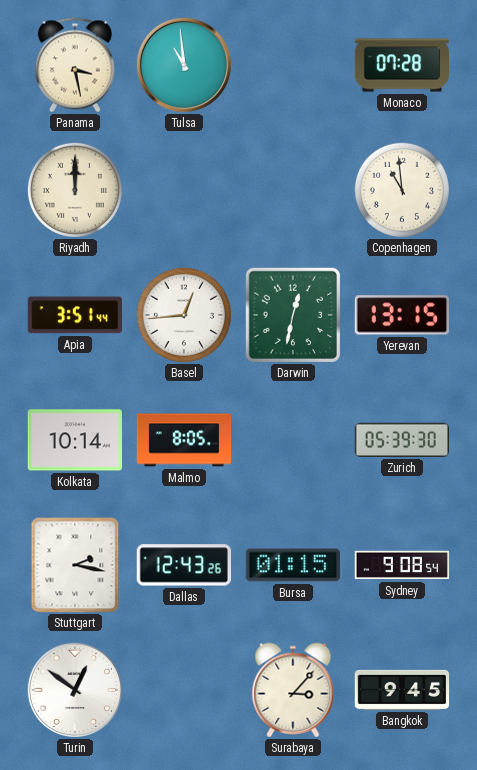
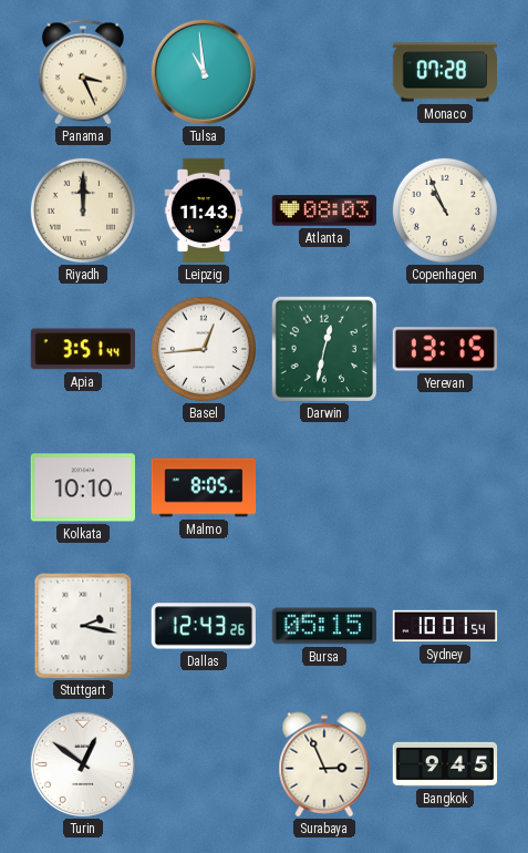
Panama: 3:28 -> 3:26 (83, 72)
Leipzig: none -> 11:43 (204, 210)
Atlanta: none -> 08:03 (323, 210)
Copenhagen: 10:59 -> 10:56 (445, 210)
Kolkata: 10:14 -> 10:10 (82, 487)
Zurich: 05:39 -> none (401, 440)
Bursa: 01:15 -> 05:15 (323, 626)
Sydney: 9:08 -> 10:01 (445, 626)
Surabaya: 3:07 -> 2:56 (324, 764)
